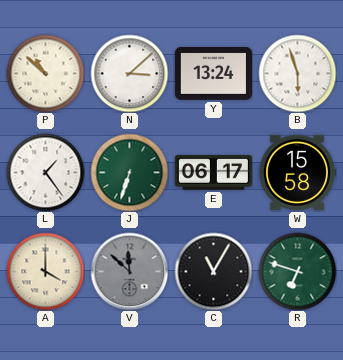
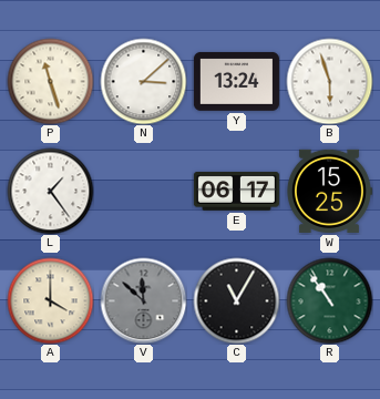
P: 10:52 -> 11:27 (50, 81)
J: 6:33 -> none (129, 172)
W: 15:58 -> 15:25 (329, 191)
R: 6:48 -> 10:54 (329, 300)
